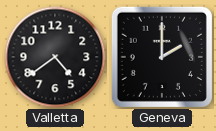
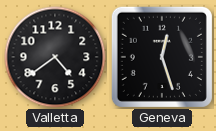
Geneva: 2:00 -> 12:27 (162, 57)
